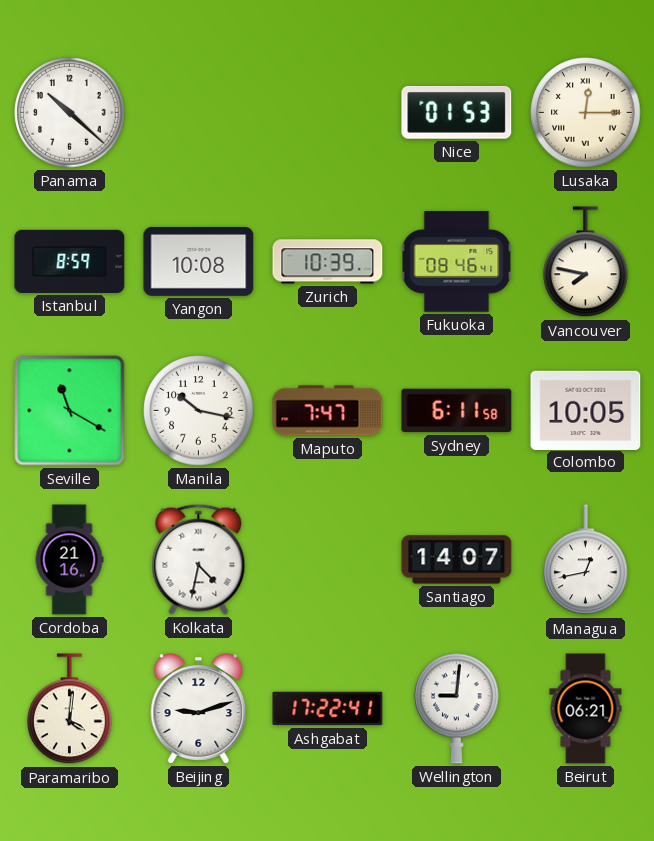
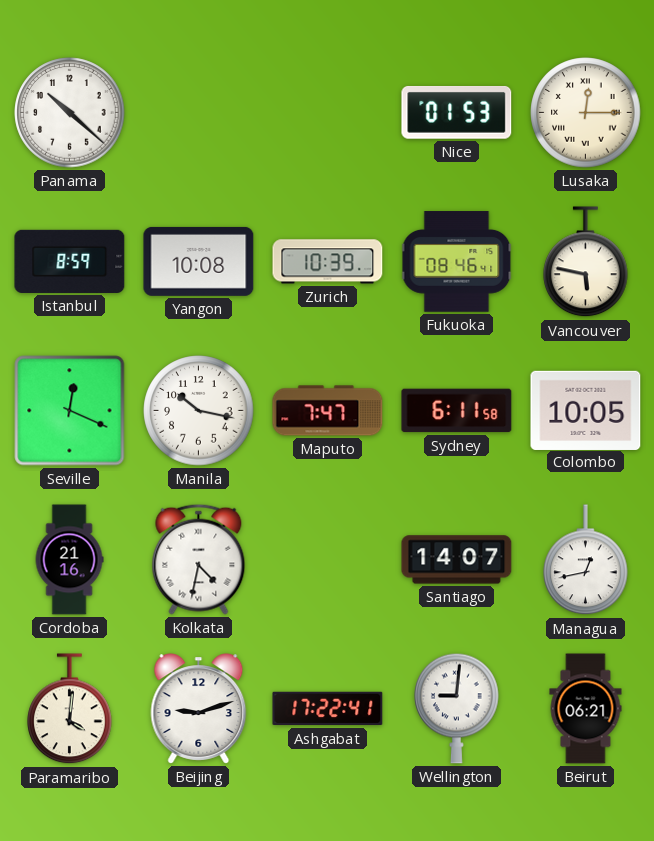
Vancouver: 7:47 -> 5:47 (586, 262)
Seville: 11:20 -> 12:19 (70, 411)
